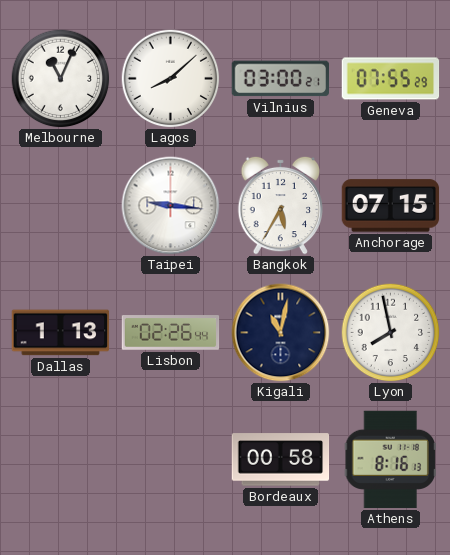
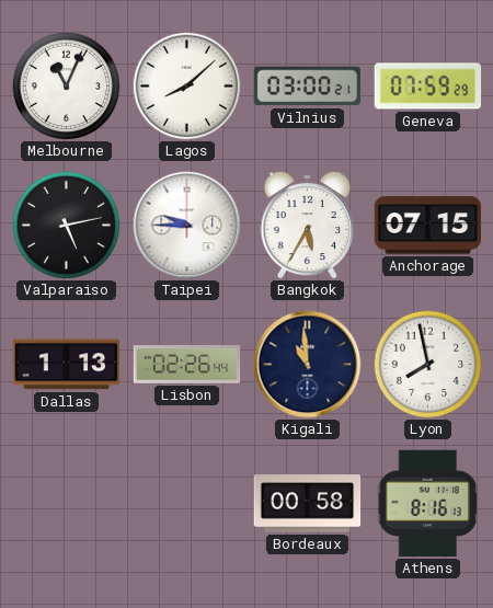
Geneva: 07:55 -> 07:59 (428, 87)
Valparaiso: none -> 5:13 (67, 226)
Taipei: 9:16 -> 9:45 (187, 226)
Kigali: 11:02 -> 10:59 (308, 365)
